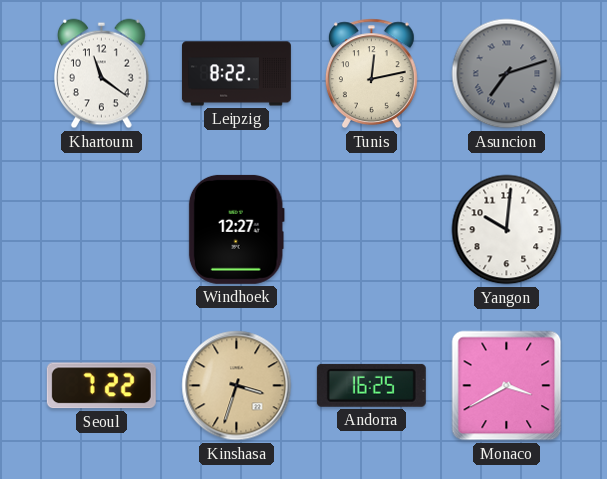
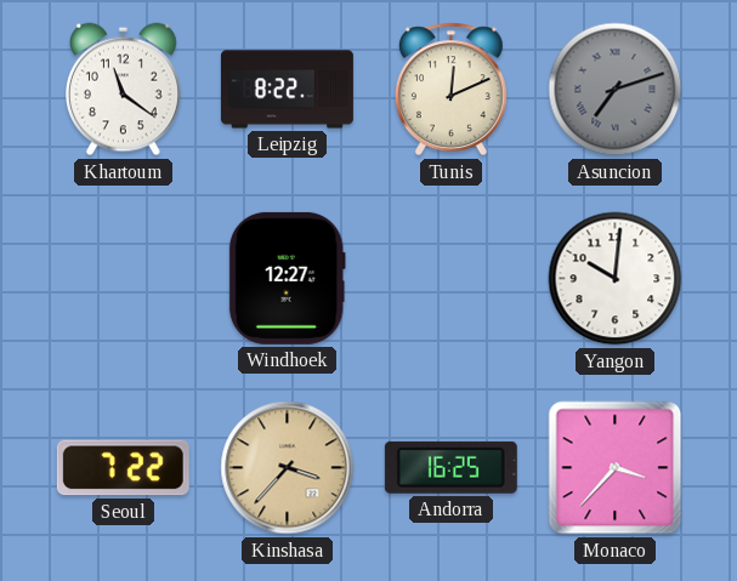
Tunis: 12:13 -> 12:11 (450, 90)
Kinshasa: 3:33 -> 3:37 (288, 468)
Monaco: 3:40 -> 3:37 (616, 468)
